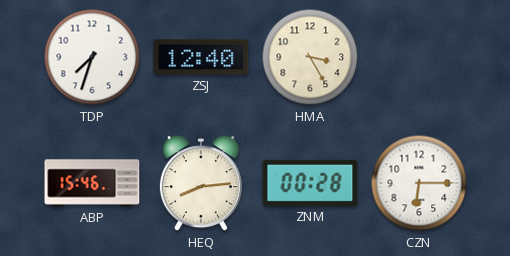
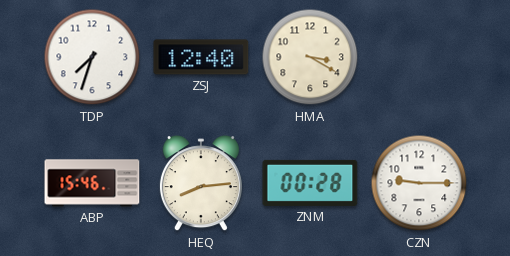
HMA: 3:25 -> 3:20 (310, 57)
CZN: 6:15 -> 9:15 (419, 183)
